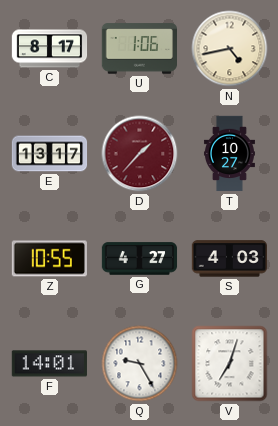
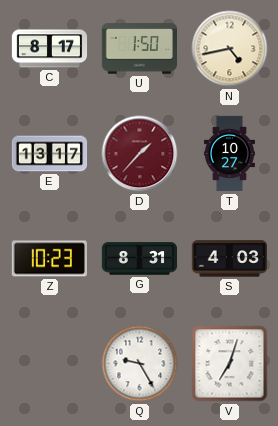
U: 1:06 -> 1:50 (139, 49)
Z: 10:55 -> 10:23 (49, 259)
G: 4:27 -> 8:31 (140, 259)
F: 14:01 -> none (49, 364)
